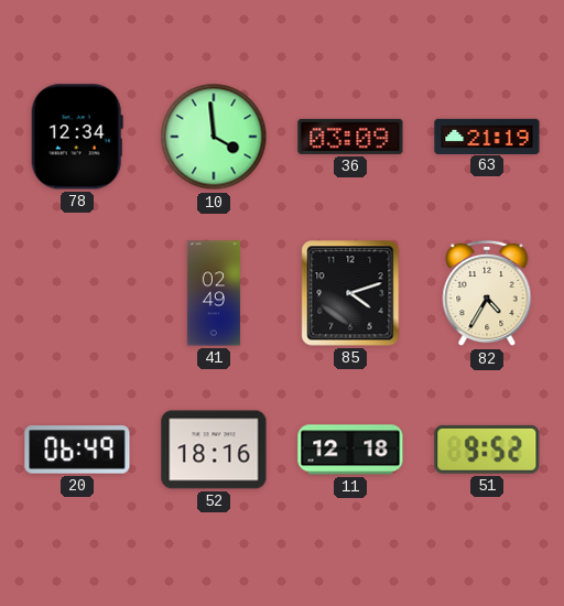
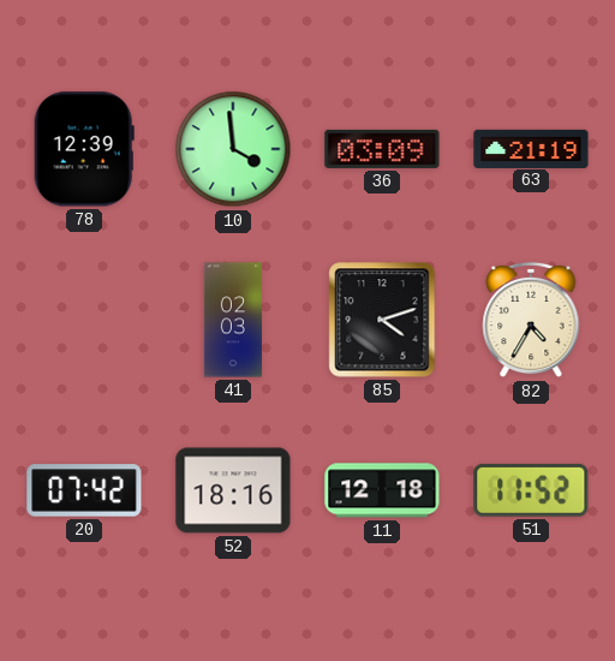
78: 12:34 -> 12:39 (84, 149)
41: 02:49 -> 02:03 (233, 320)
20: 06:49 -> 07:42 (84, 490)
51: 9:52 -> 11:52 (531, 490)
